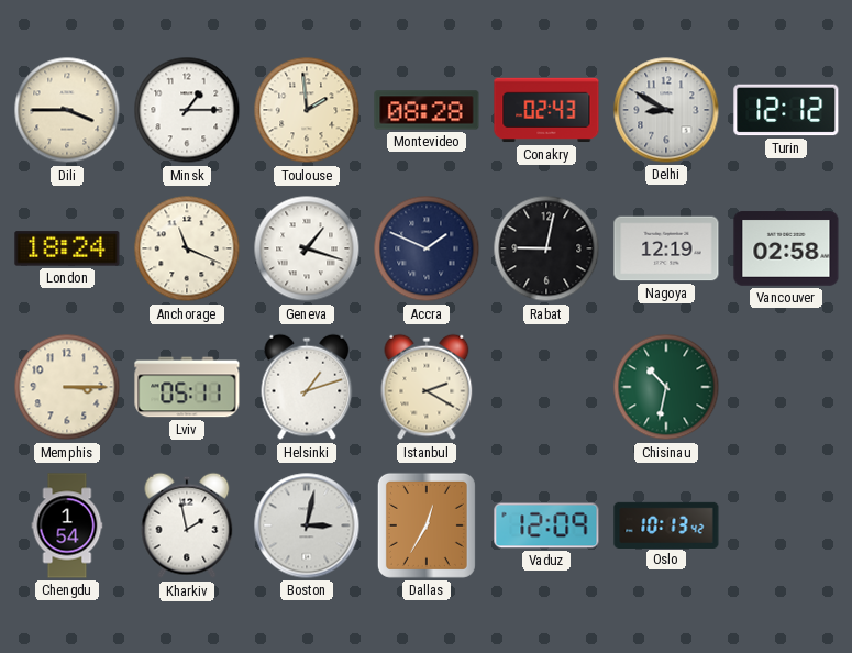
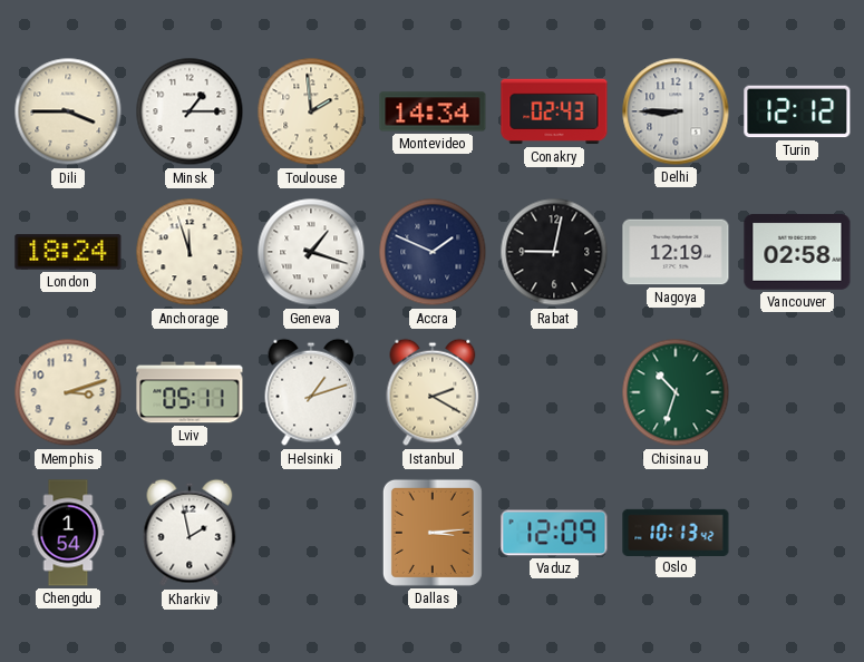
Montevideo: 08:28 -> 14:34 (433, 111)
Delhi: 8:50 -> 8:45 (676, 111)
Anchorage: 11:19 -> 11:57 (190, 252)
Memphis: 3:15 -> 3:12 (68, 392)
Chisinau: 10:32 -> 10:33 (676, 392)
Boston: 3:02 -> none (307, 525)
Dallas: 12:35 -> 3:14 (433, 533)
